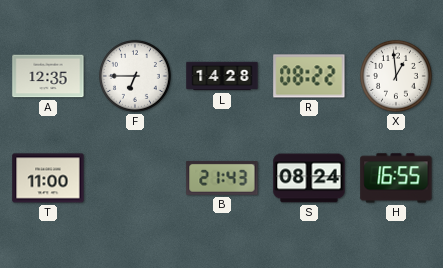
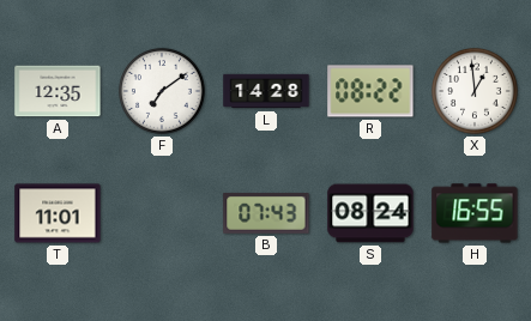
F: 6:45 -> 7:09 (162, 91)
T: 11:00 -> 11:01 (58, 213)
B: 21:43 -> 07:43 (266, 214)
